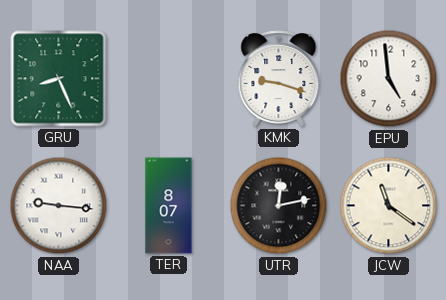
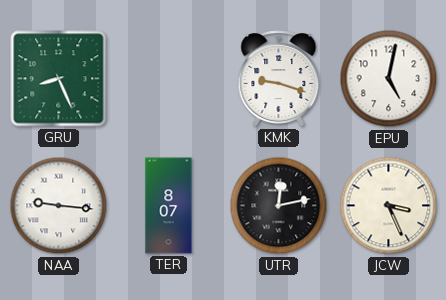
EPU: 4:59 -> 5:02 (389, 79)
JCW: 11:21 -> 3:26 (389, 206)
